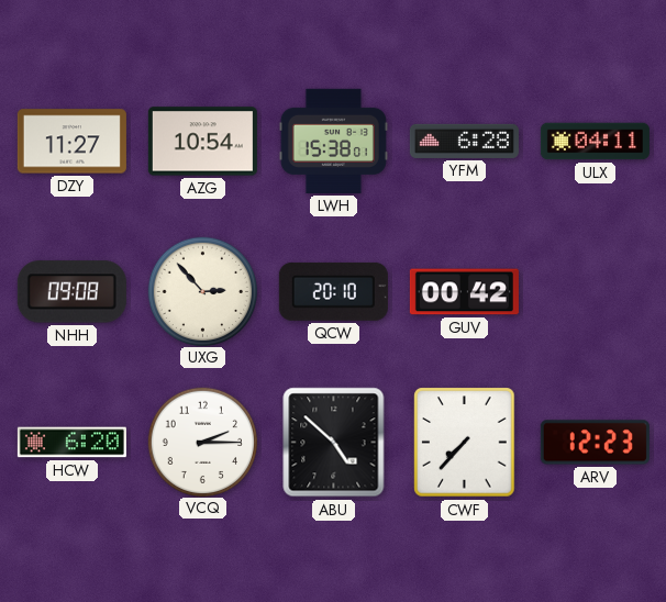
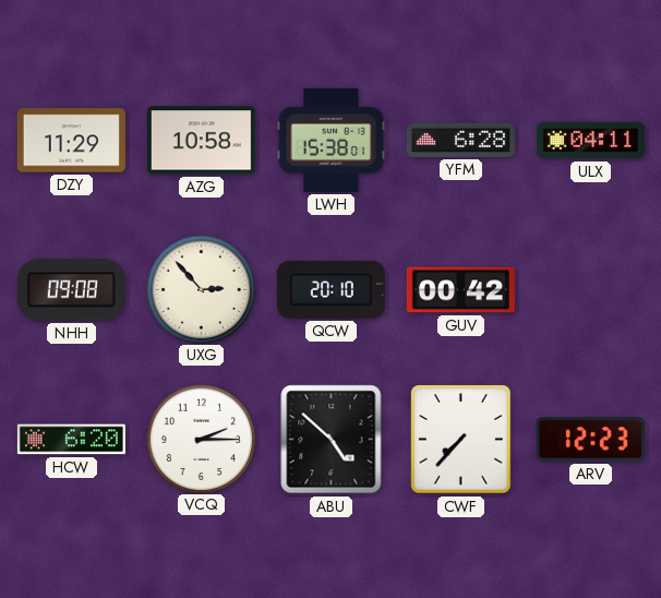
DZY: 11:27 -> 11:29 (71, 141)
AZG: 10:54 -> 10:58 (201, 141)
